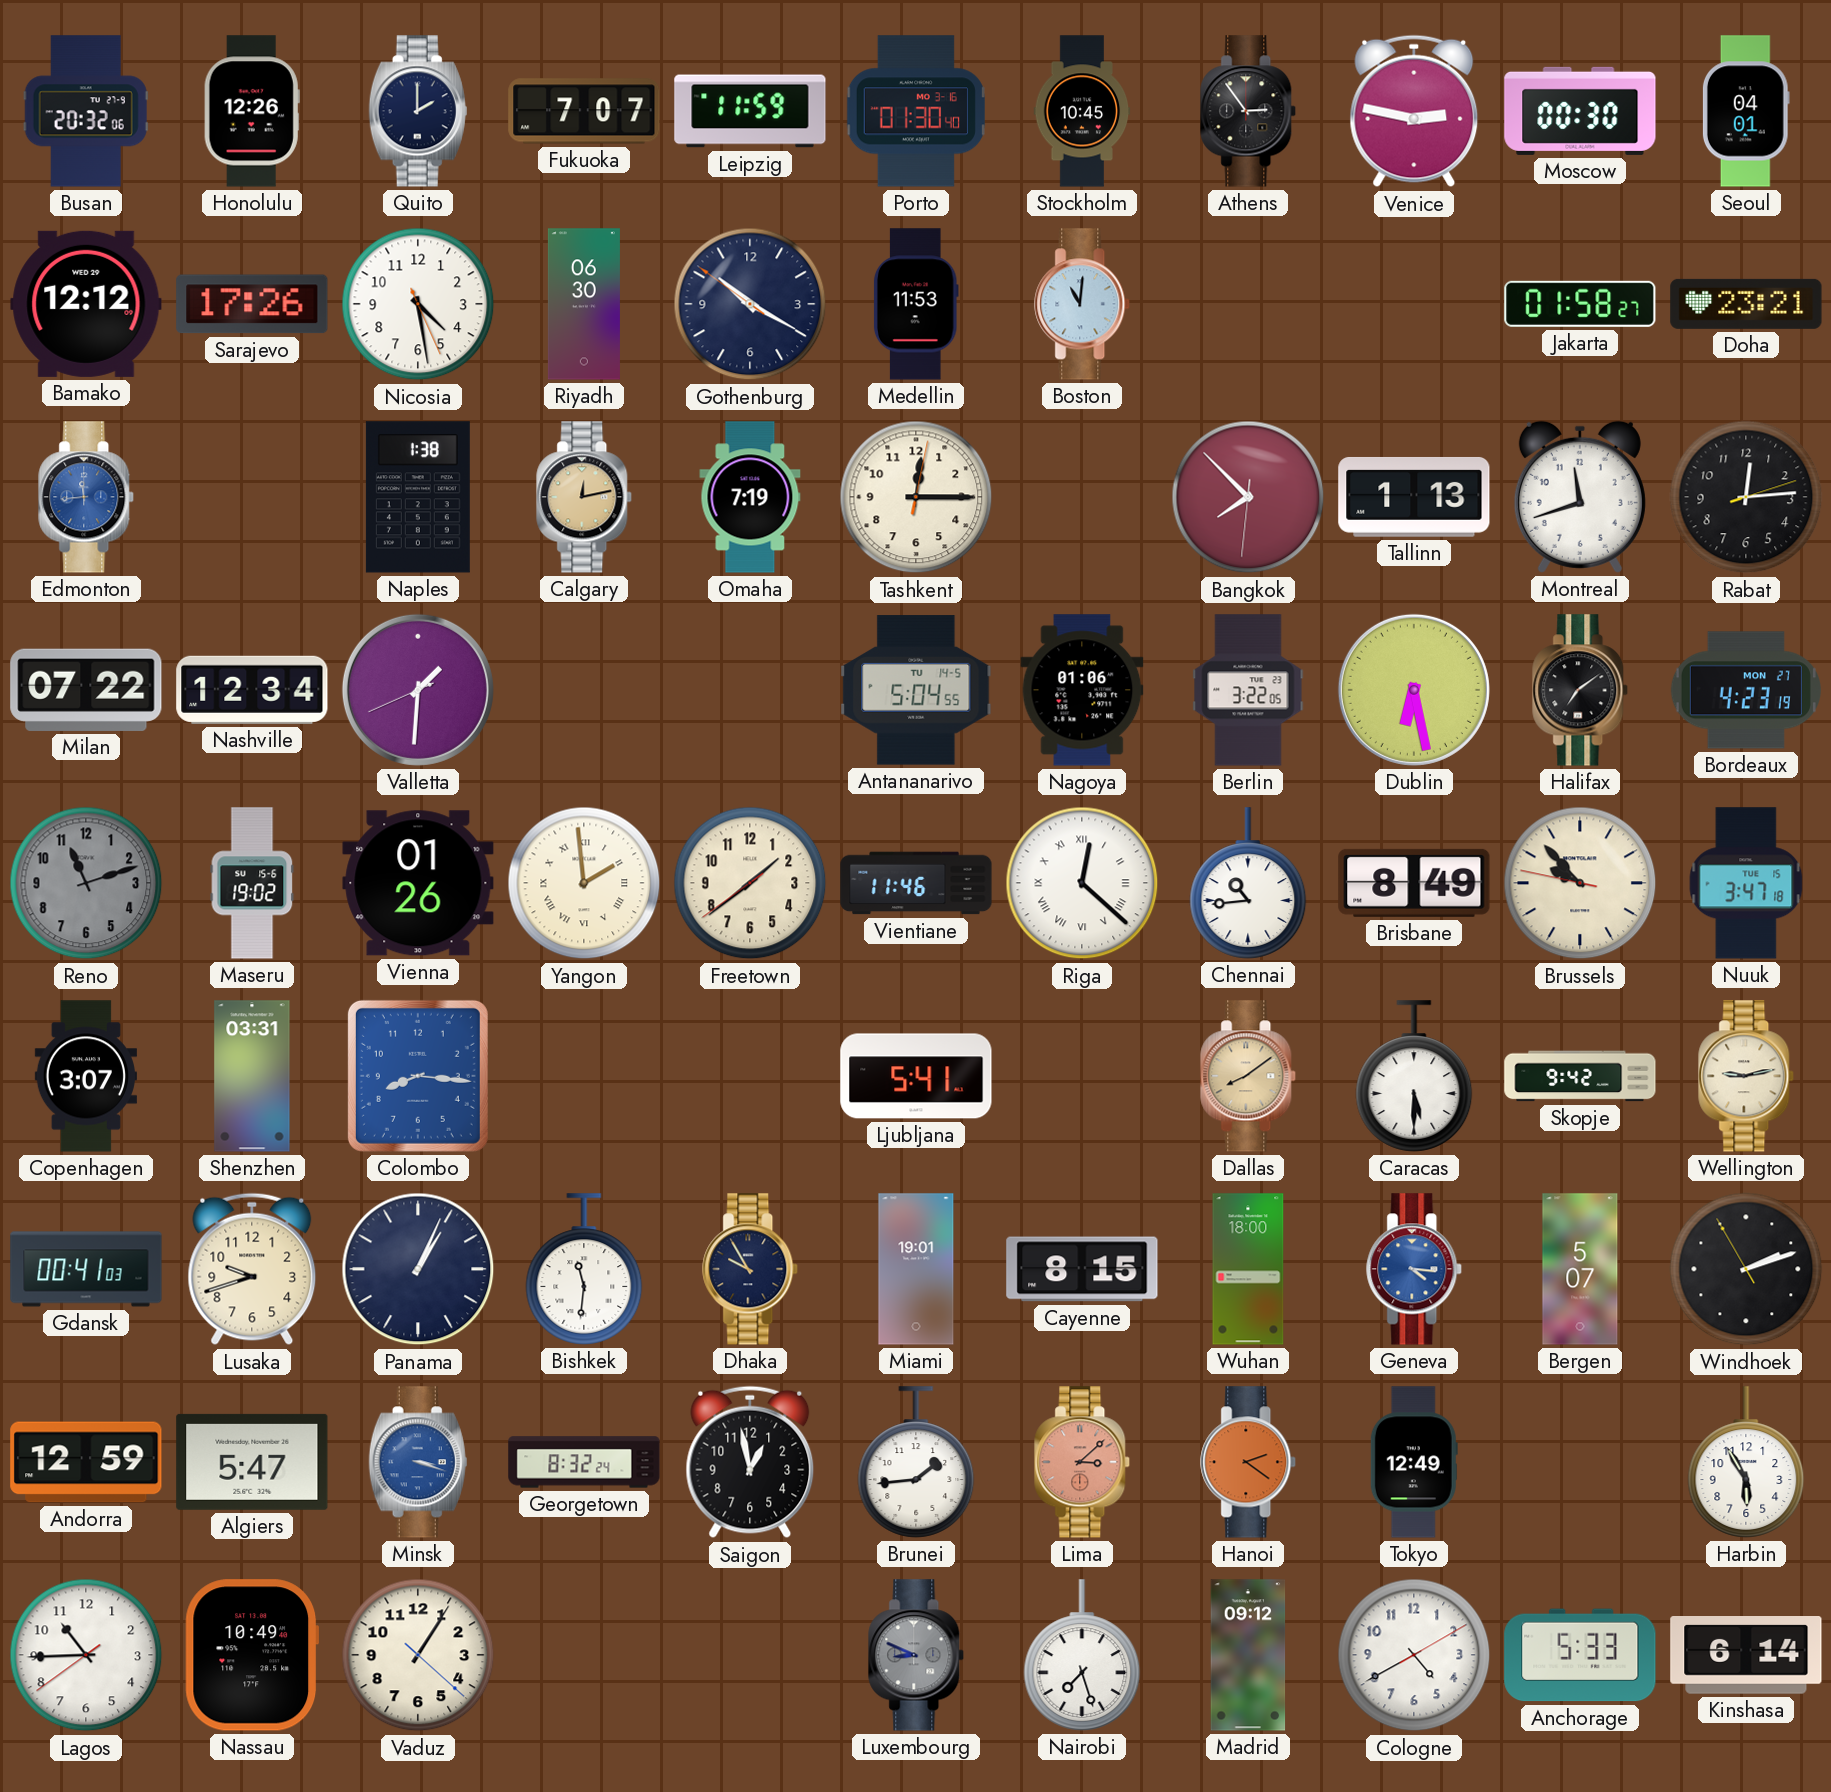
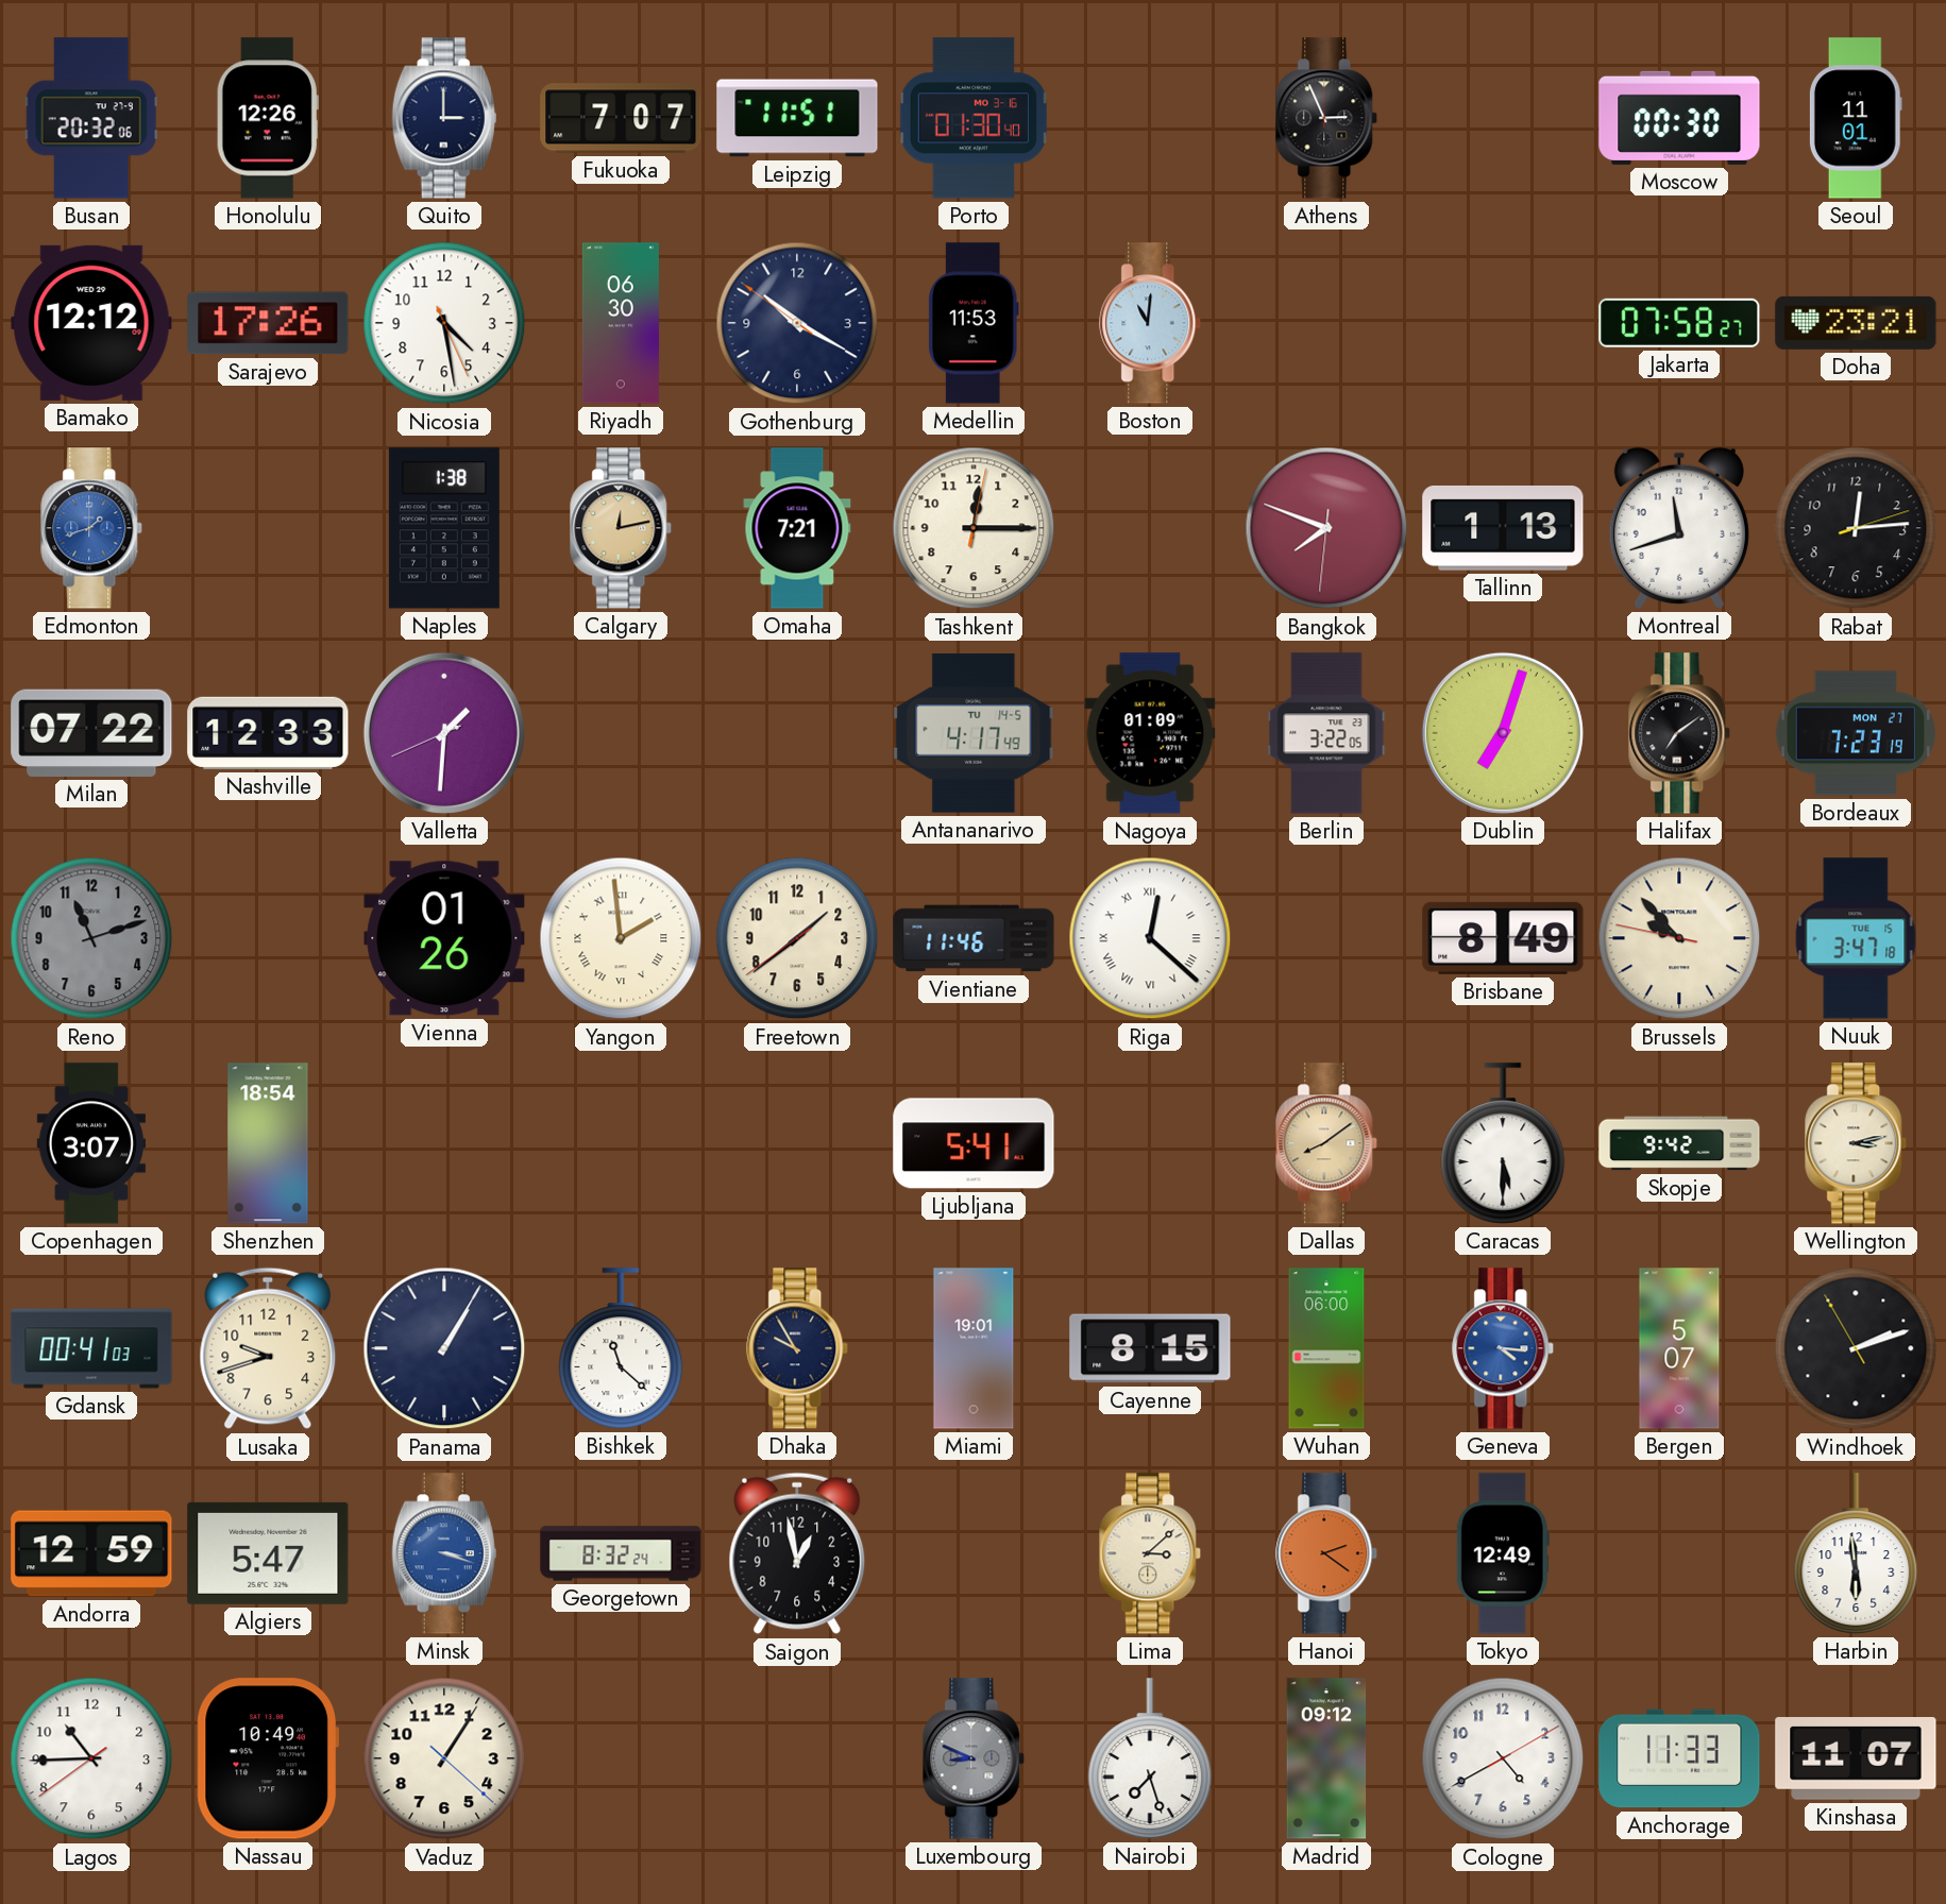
Quito: 2:00 -> 3:00 (444, 118)
Leipzig: 11:59 -> 11:51 (797, 118)
Stockholm: 10:45 -> none (1082, 111)
Athens: 2:54 -> 2:56 (1327, 118)
Venice: 2:47 -> none (1414, 111)
Seoul: 04:01 -> 11:01 (1856, 118)
Jakarta: 01:58 -> 07:58 (1679, 323)
Edmonton: 11:44 -> 1:42 (92, 528)
Omaha: 7:19 -> 7:21 (797, 528)
Bangkok: 7:52 -> 7:48 (1326, 528)
Nashville: 12:34 -> 12:33 (268, 733)
Antananarivo: 5:04 -> 4:17 (974, 733)
Nagoya: 01:06 -> 01:09 (1150, 733)
Dublin: 6:28 -> 7:03 (1503, 733)
Bordeaux: 4:23 -> 7:23 (1856, 733)
Maseru: 19:02 -> none (252, 883)
Chennai: 10:44 -> none (1248, 883)
Shenzhen: 03:31 -> 18:54 (268, 1143)
Colombo: 8:16 -> none (418, 1076)
Wellington: 9:13 -> 3:13 (1857, 1143)
Panama: 1:04 -> 1:05 (444, 1348)
Bishkek: 11:31 -> 11:22 (621, 1348)
Wuhan: 18:00 -> 06:00 (1326, 1348)
Brunei: 1:44 -> none (916, 1462)
Lima dial: salmon -> cream (1151, 1553)
Harbin: 5:55 -> 5:59 (1856, 1553)
Anchorage: 5:33 -> 11:33 (1679, 1758)
Kinshasa: 6:14 -> 11:07 (1856, 1758)
